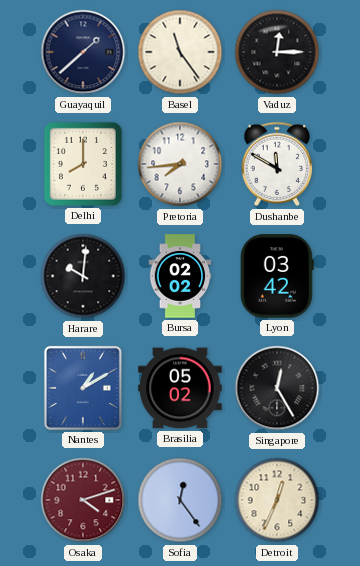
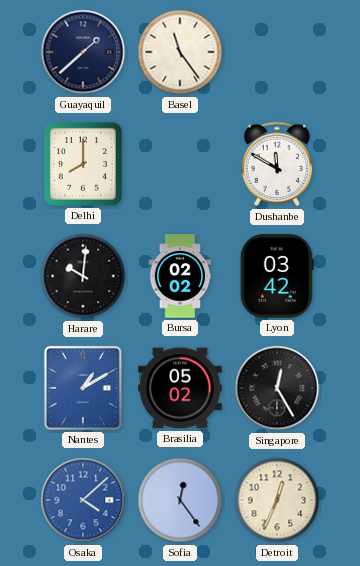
Vaduz: 12:15 -> none (277, 52)
Pretoria: 7:44 -> none (180, 164)
Osaka: 4:12 -> 4:08 (83, 500)
Osaka dial: burgundy -> blue (83, 500)
